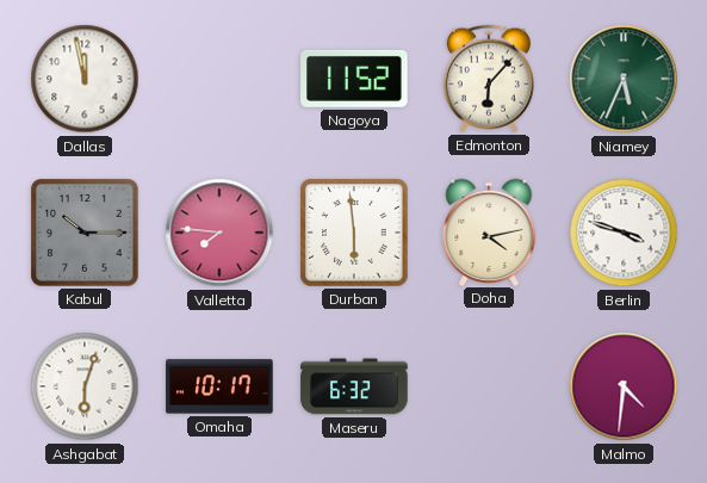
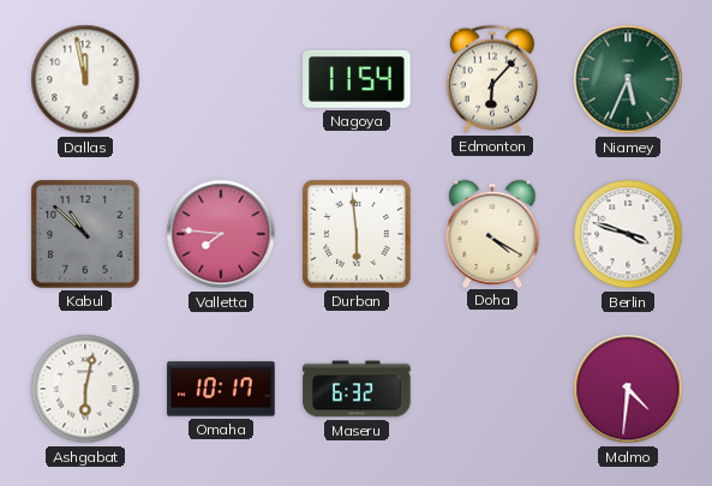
Nagoya: 11:52 -> 11:54 (357, 79)
Kabul: 10:15 -> 10:52 (85, 234)
Doha: 4:13 -> 4:20 (492, 233)
Ashgabat: 6:03 -> 6:02 (85, 389)
